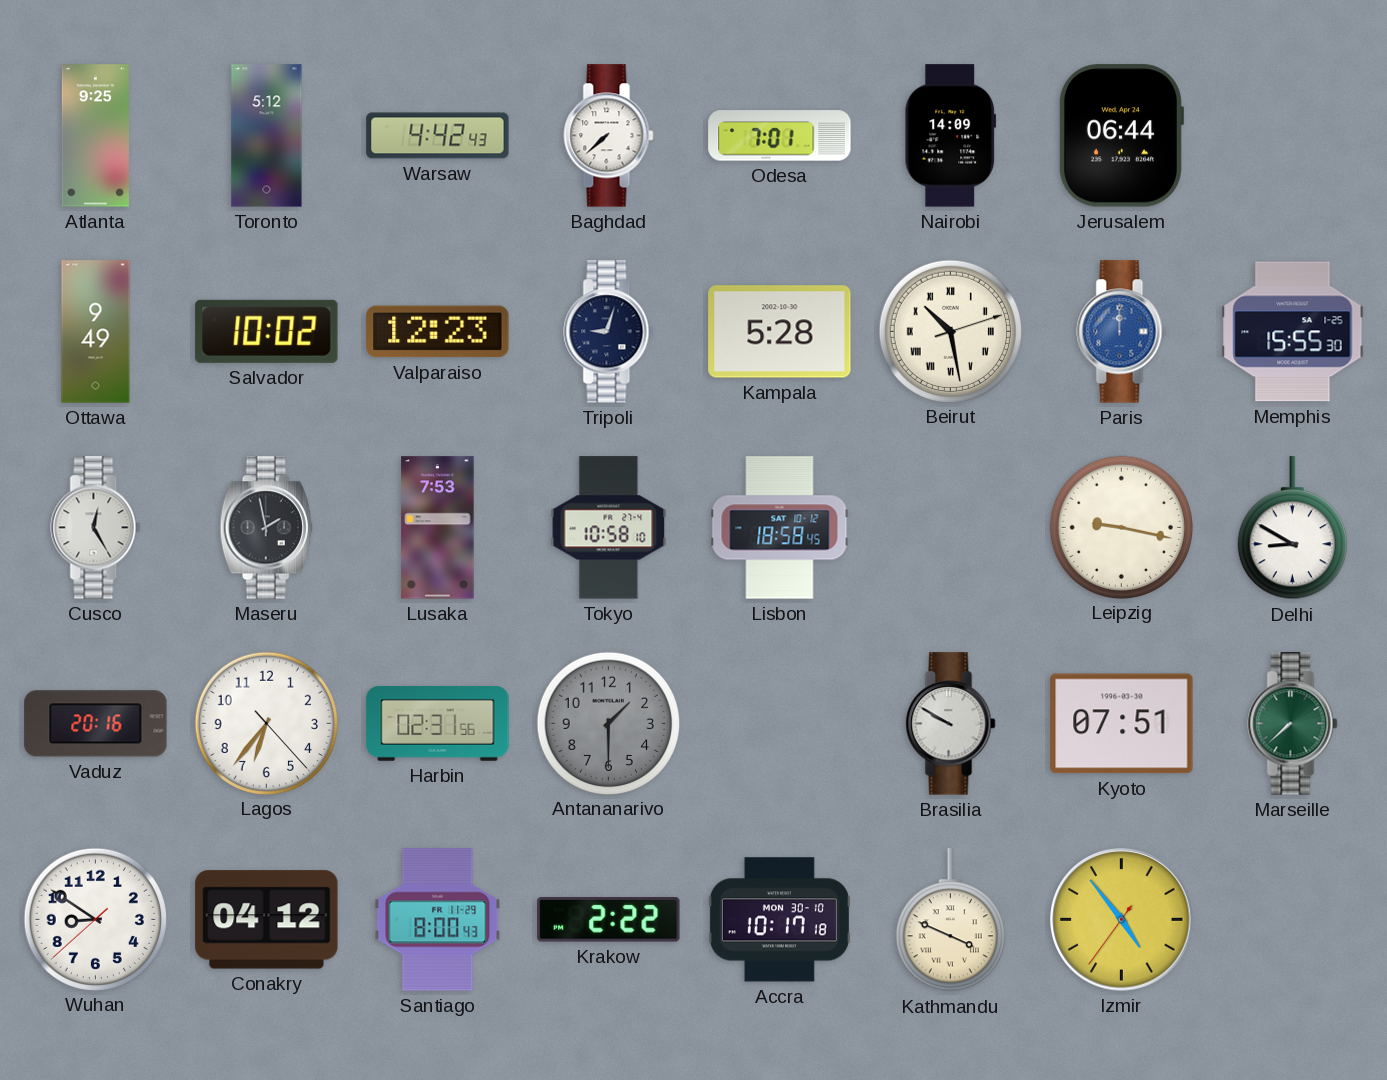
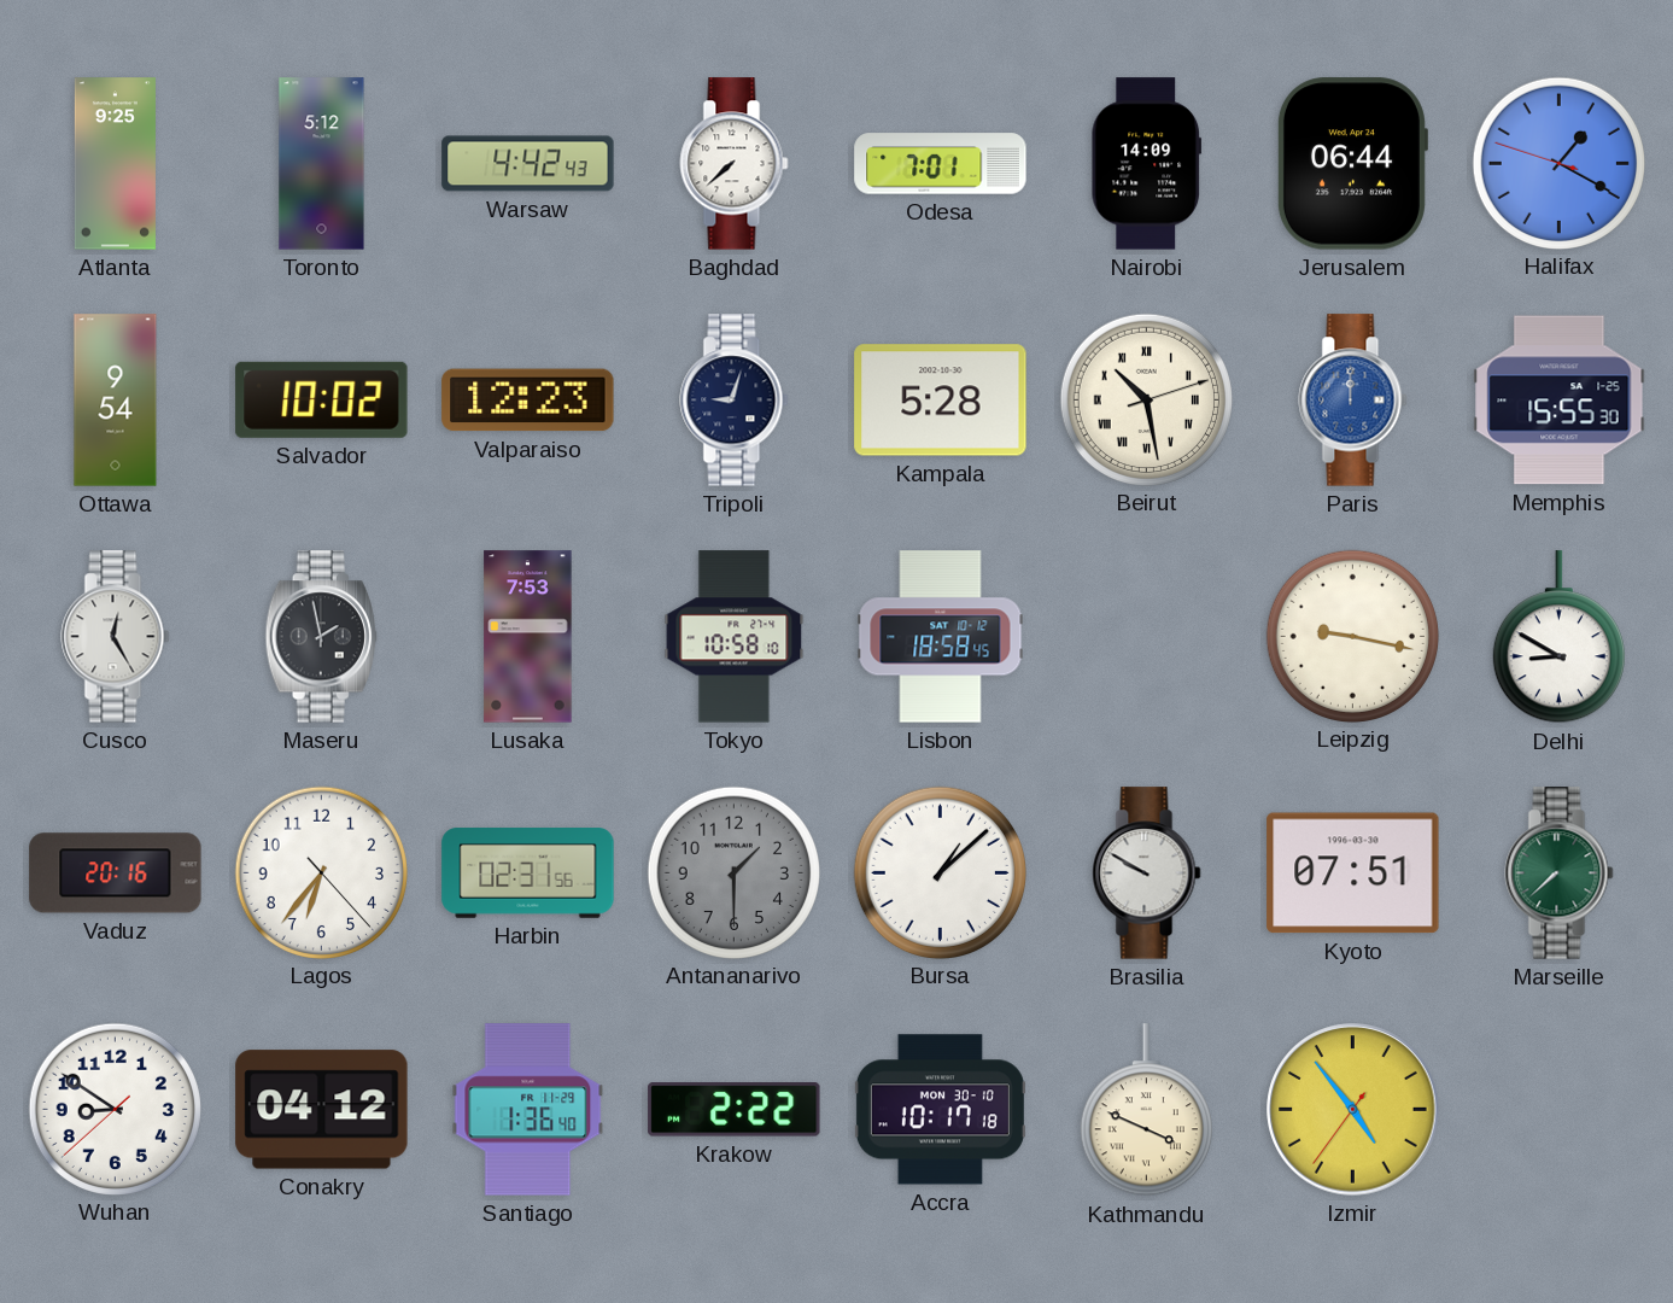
Halifax: none -> 1:19 (1558, 163)
Ottawa: 9:49 -> 9:54 (116, 401)
Bursa: none -> 1:08 (940, 872)
Santiago: 8:00 -> 1:36 (528, 1110)
